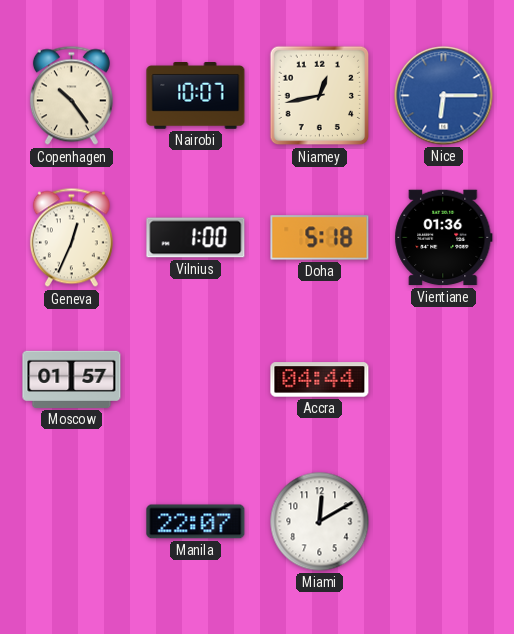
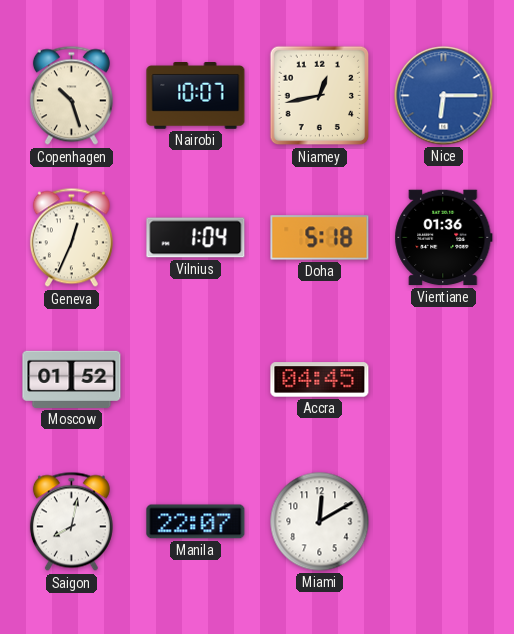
Copenhagen: 10:24 -> 10:27 (71, 96)
Vilnius: 1:00 -> 1:04 (196, 238)
Moscow: 01:57 -> 01:52 (72, 379)
Accra: 04:44 -> 04:45 (320, 380)
Saigon: none -> 8:02 (71, 522)
